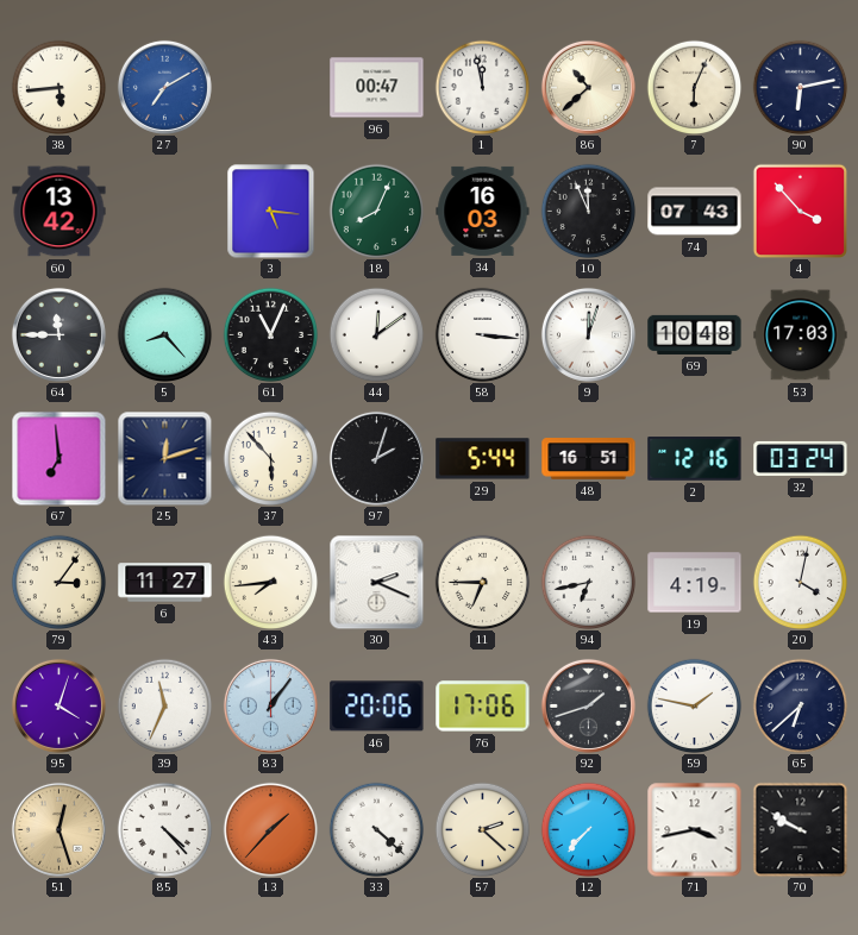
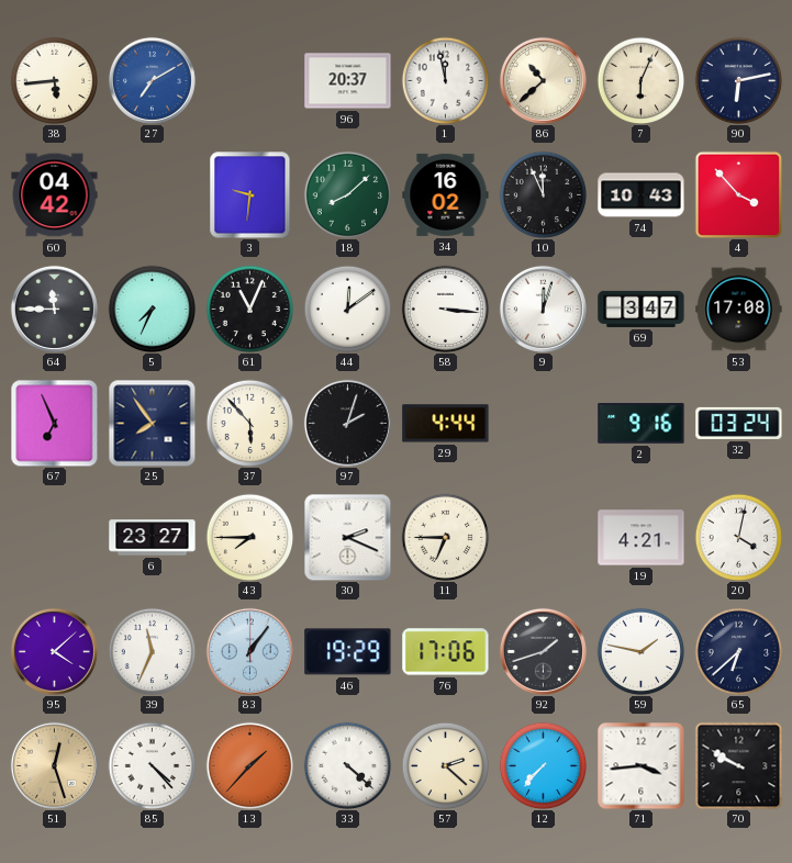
96: 00:47 -> 20:37 (348, 81)
60: 13:42 -> 04:42 (55, 195)
3: 5:16 -> 9:31 (250, 194)
18: 8:04 -> 8:08 (347, 194)
34: 16:03 -> 16:02 (446, 194)
74: 07:43 -> 10:43 (642, 195)
5: 8:23 -> 7:34 (152, 309)
69: 10:48 -> 3:47 (642, 309)
53: 17:03 -> 17:08 (739, 310)
67: 6:59 -> 6:56 (54, 423)
25: 12:12 -> 7:54 (152, 423)
29: 5:44 -> 4:44 (446, 424)
48: 16:51 -> none (589, 459)
2: 12:16 -> 9:16 (642, 424)
79: 3:06 -> none (58, 582)
6: 11:27 -> 23:27 (153, 538)
43: 7:44 -> 7:45 (249, 537)
94: 6:43 -> none (588, 582)
19: 4:19 -> 4:21 (642, 538)
95: 4:03 -> 4:08 (54, 651)
46: 20:06 -> 19:29 (348, 652)
71: 3:43 -> 3:44 (642, 766)
